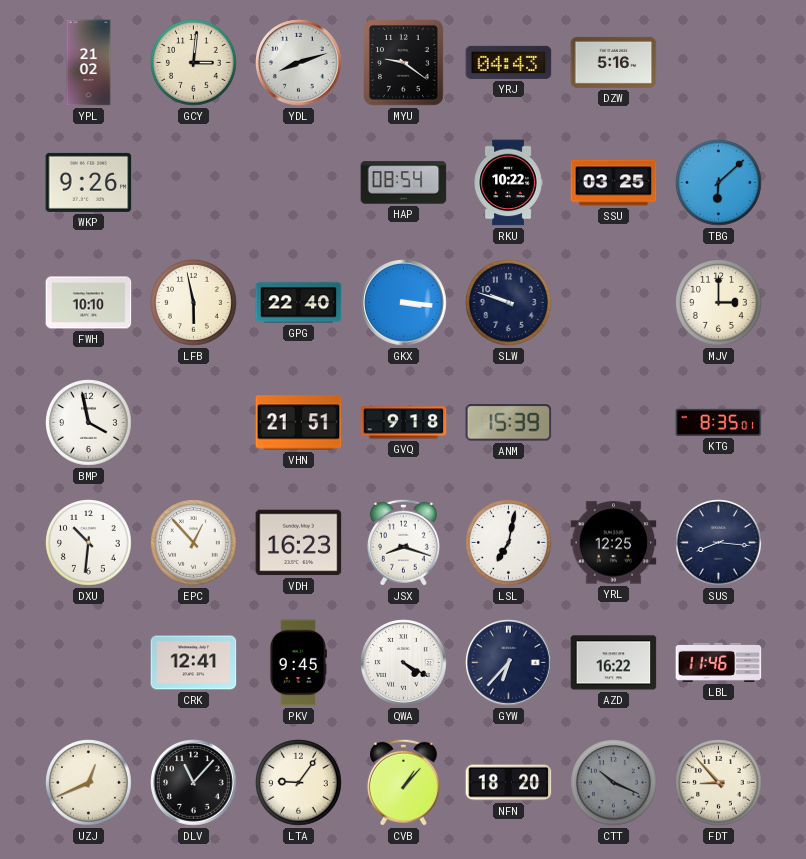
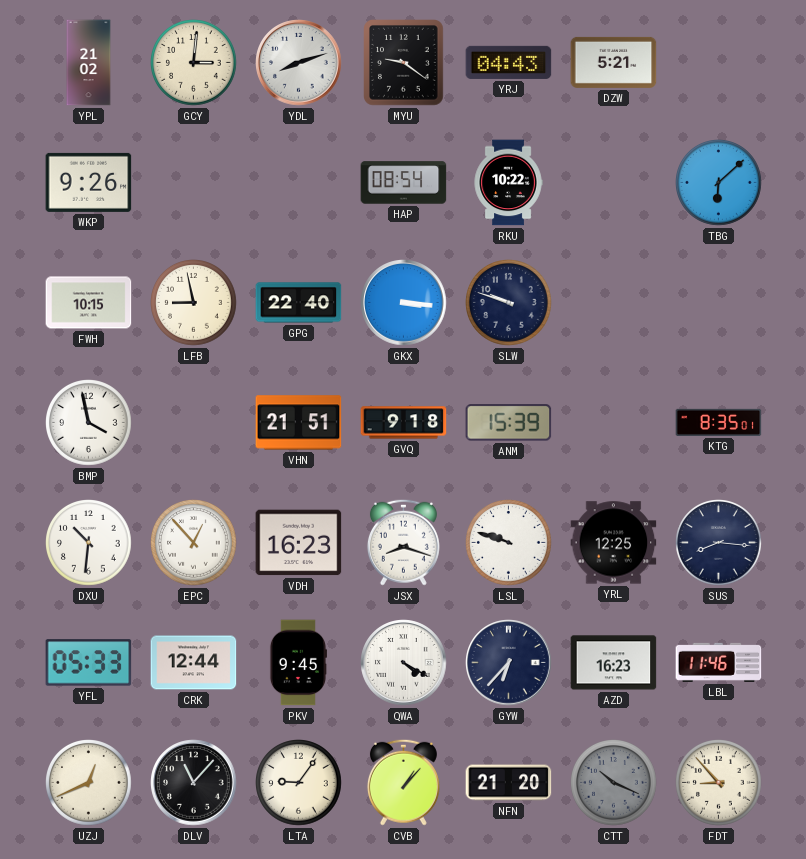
DZW: 5:16 -> 5:21 (614, 62)
SSU: 03:25 -> none (614, 183)
FWH: 10:10 -> 10:15 (89, 303)
LFB: 5:58 -> 8:58 (194, 303)
MJV: 3:00 -> none (719, 303)
LSL: 7:02 -> 9:48 (509, 543)
YFL: none -> 05:33 (89, 663)
CRK: 12:41 -> 12:44 (194, 663)
AZD: 16:22 -> 16:23 (614, 663)
NFN: 18:20 -> 21:20 (509, 783)
